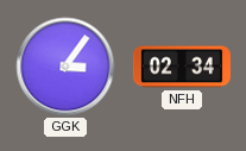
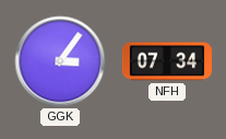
NFH: 02:34 -> 07:34 (167, 61)
